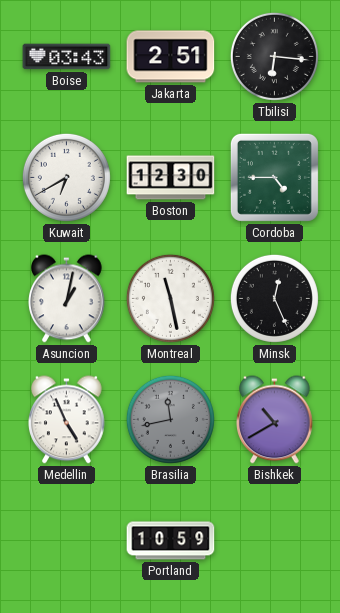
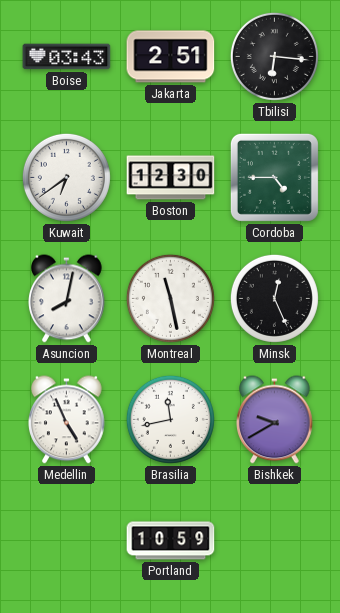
Kuwait: 6:40 -> 6:39 (66, 177)
Asuncion: 1:02 -> 8:02 (67, 299)
Brasilia dial: grey -> white (170, 419)
Bishkek: 10:40 -> 9:40 (275, 420)
